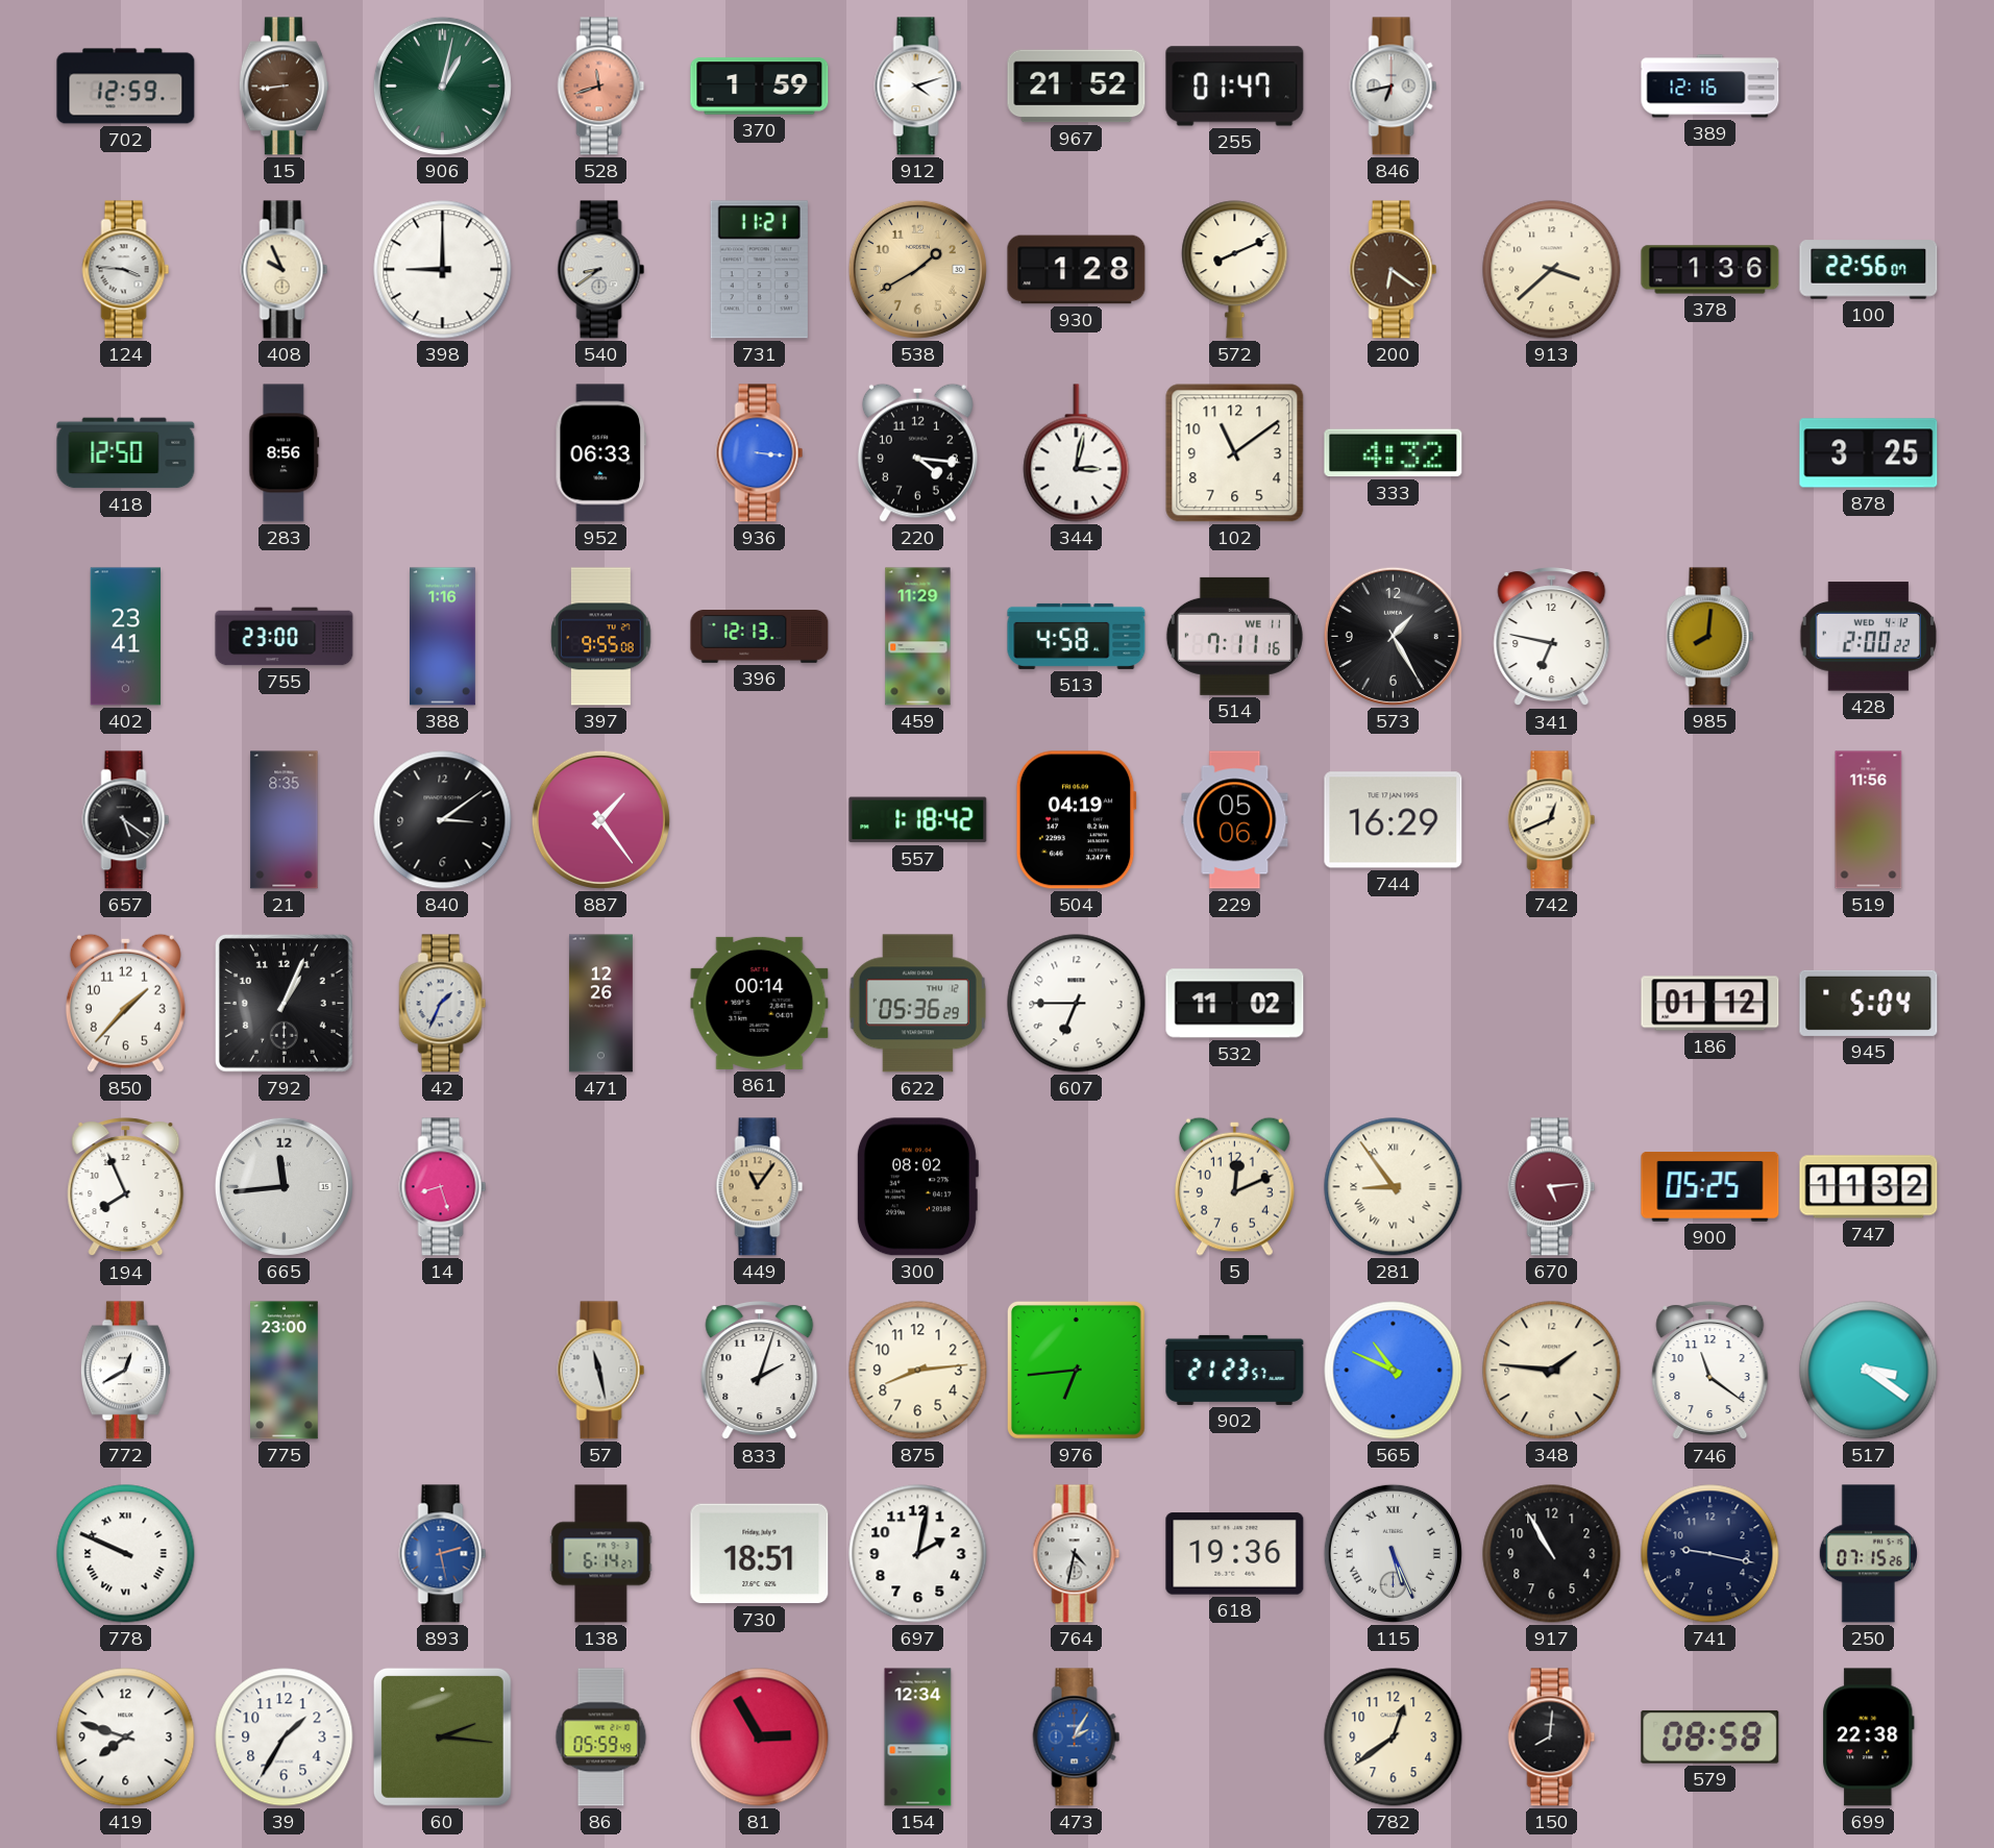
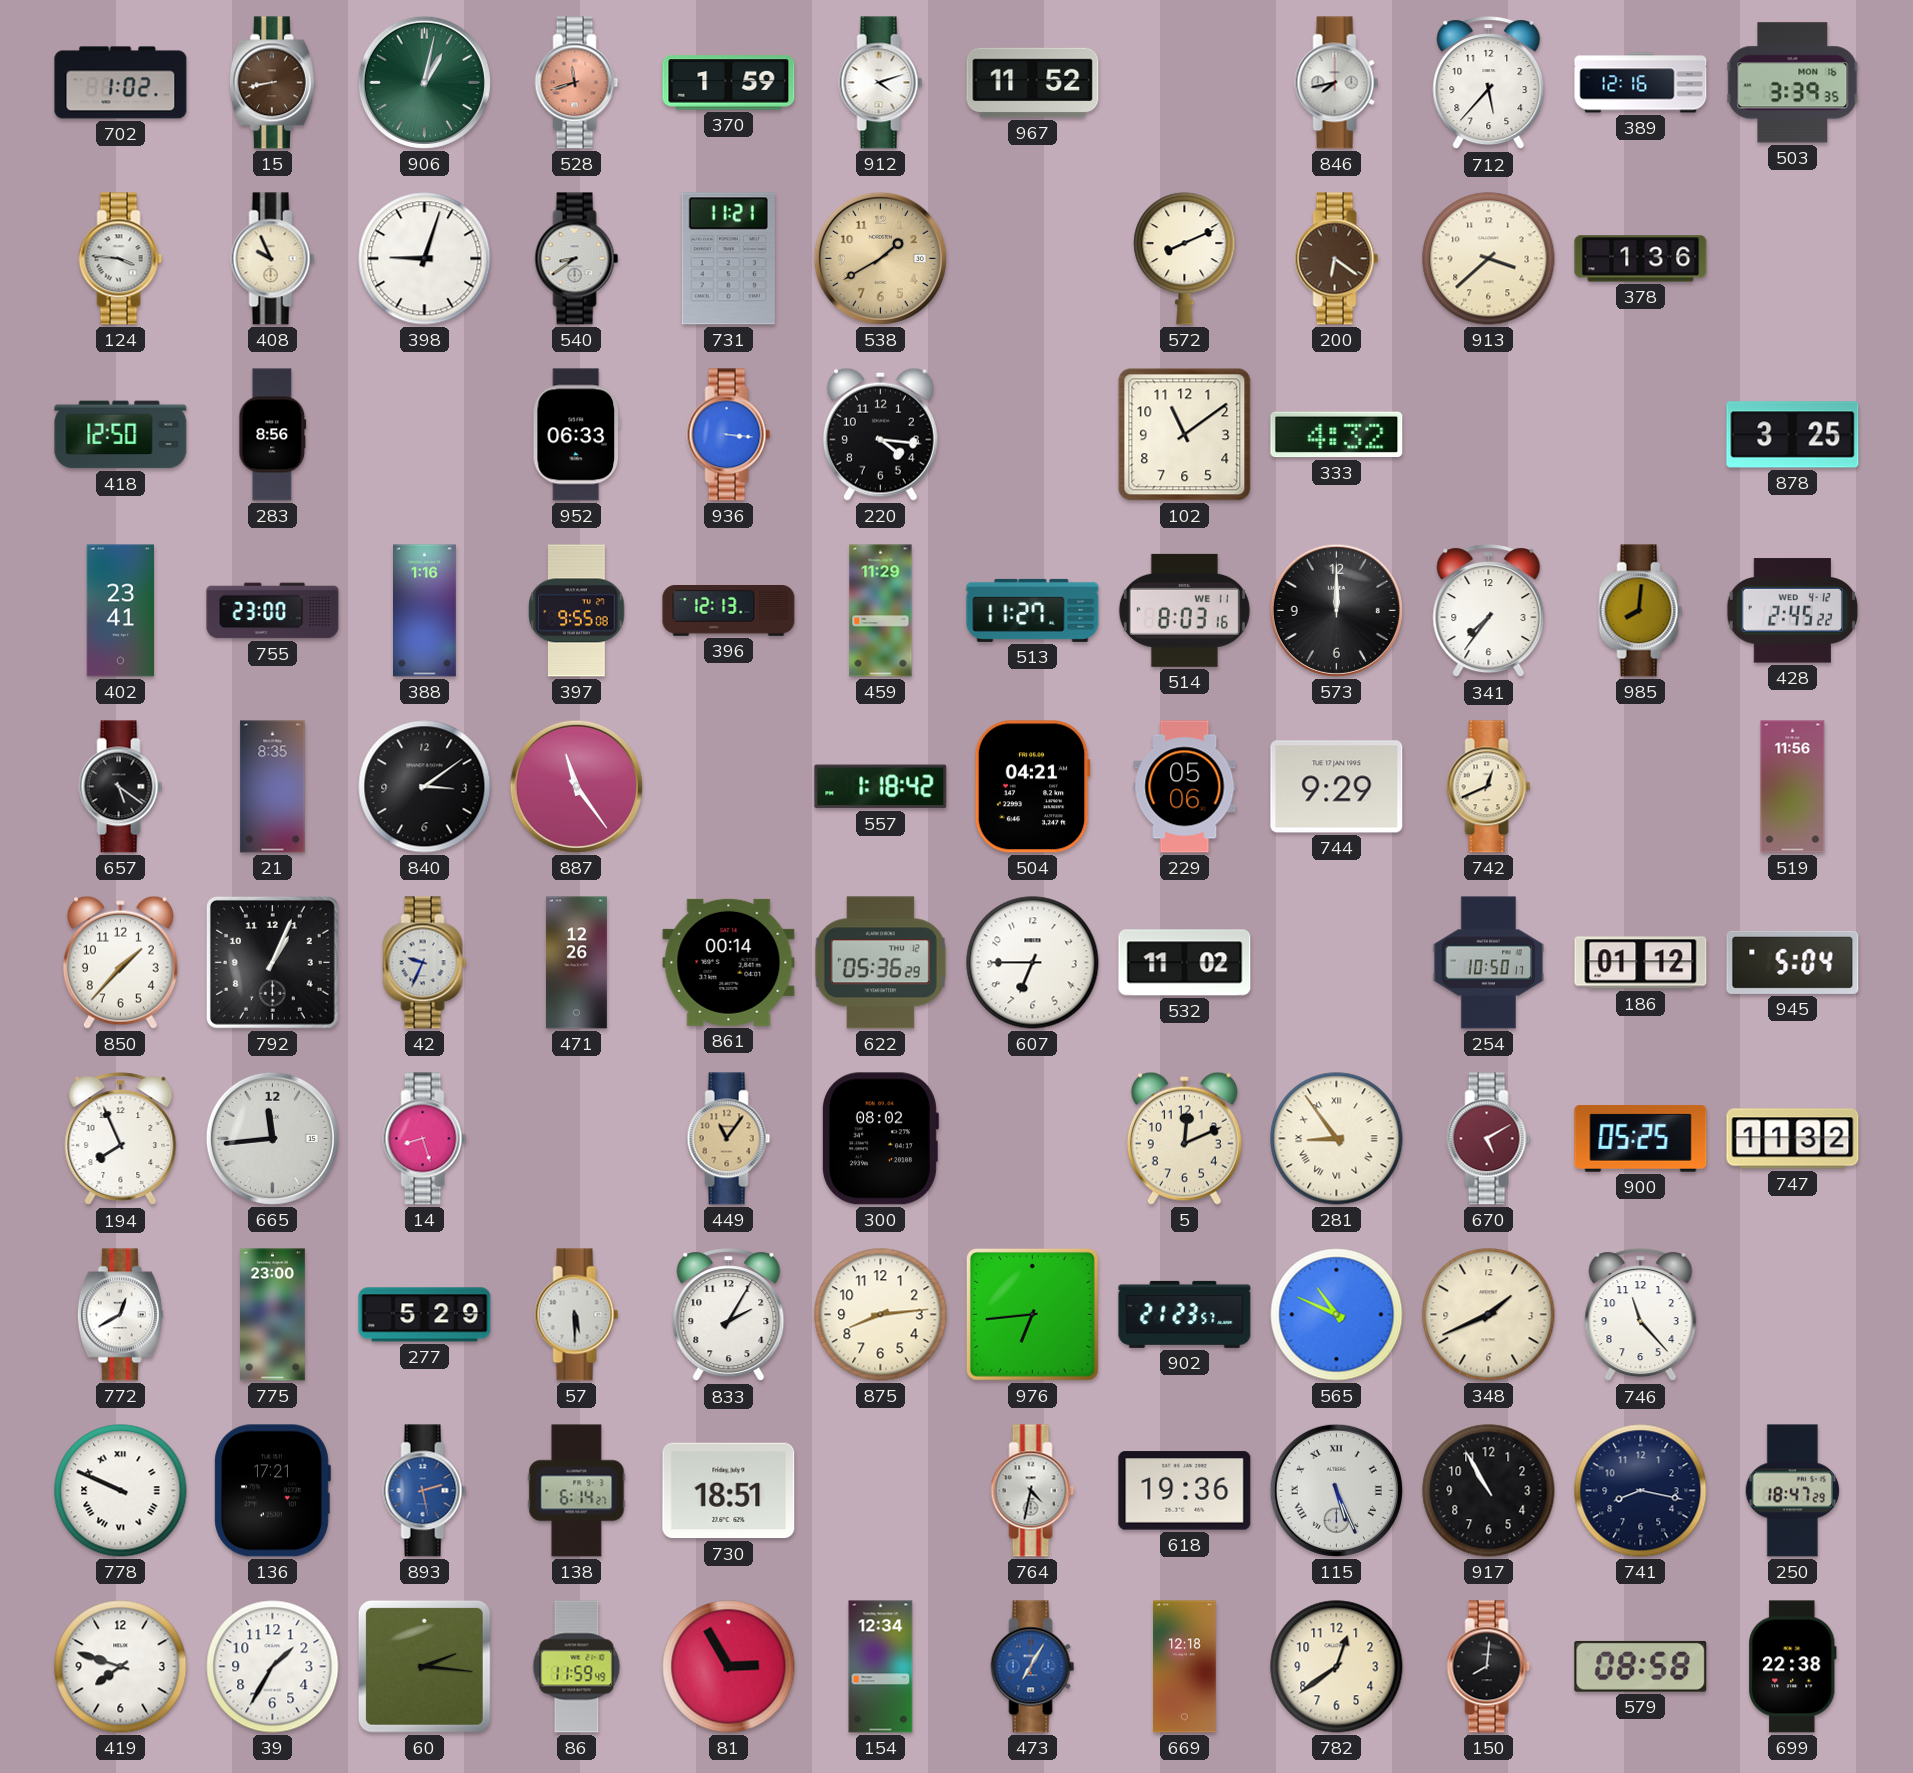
702: 12:59 -> 1:02 (121, 83)
15: 8:44 -> 8:43 (272, 83)
967: 21:52 -> 11:52 (1033, 83)
255: 01:47 -> none (1235, 87)
846: 6:43 -> 7:43 (1337, 83)
712: none -> 5:37 (1489, 83)
503: none -> 3:39 (1793, 83)
398: 9:00 -> 9:03 (425, 259)
930: 1:28 -> none (1077, 270)
100: 22:56 -> none (1869, 270)
344: 3:02 -> none (1077, 453)
513: 4:58 -> 11:27 (1033, 610)
514: 7:11 -> 8:03 (1184, 610)
573: 1:25 -> 12:00 (1336, 610)
341: 6:47 -> 7:36 (1489, 611)
428: 2:00 -> 2:45 (1792, 611)
887: 1:24 -> 11:24 (576, 786)
504: 04:19 -> 04:21 (1032, 787)
744: 16:29 -> 9:29 (1337, 787)
42: 1:34 -> 9:34 (425, 963)
254: none -> 10:50 (1488, 963)
670: 5:14 -> 5:10 (1489, 1139)
277: none -> 5:29 (425, 1315)
57: 11:28 -> 5:30 (577, 1315)
833: 2:03 -> 2:05 (729, 1315)
348: 1:46 -> 1:41 (1489, 1315)
746: 11:21 -> 11:23 (1641, 1315)
517: 3:21 -> none (1869, 1371)
136: none -> 17:21 (272, 1491)
697: 2:02 -> none (918, 1554)
741: 9:17 -> 8:17 (1641, 1491)
250: 07:15 -> 18:47 (1792, 1491)
86: 05:59 -> 11:59 (577, 1667)
473: 2:05 -> 7:05 (1033, 1667)
669: none -> 12:18 (1185, 1667)
